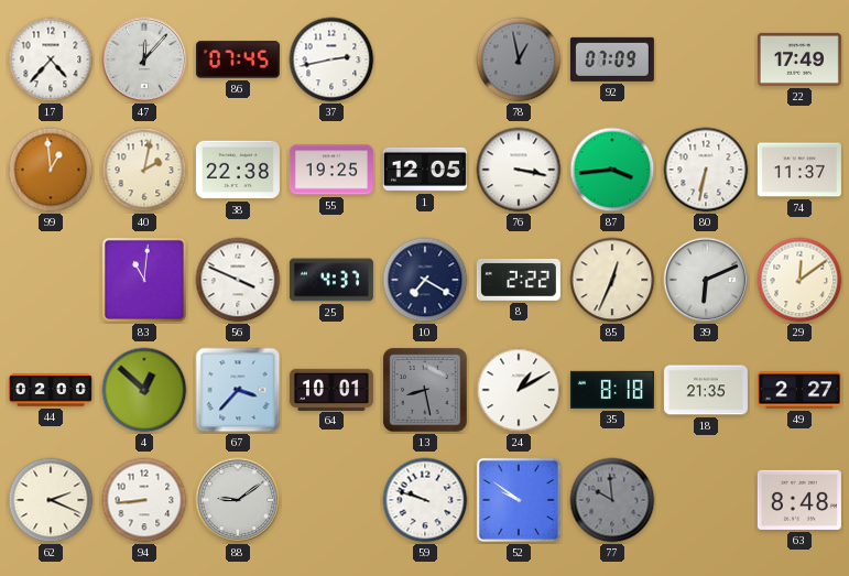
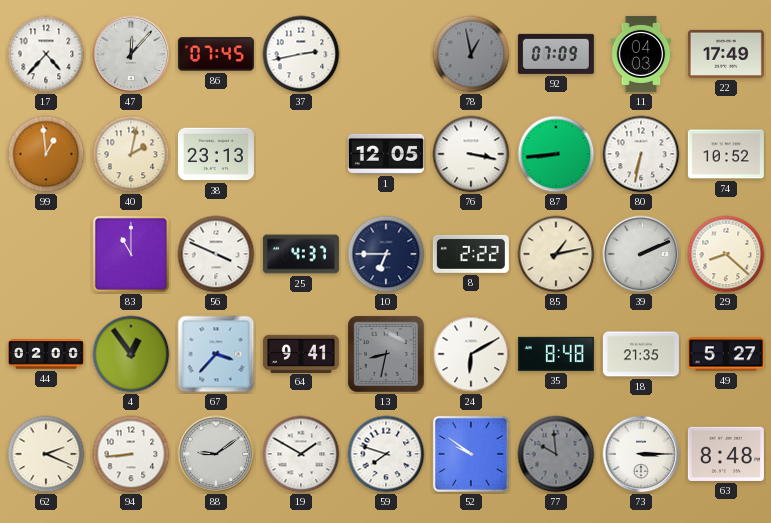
11: none -> 04:03 (641, 54)
38: 22:38 -> 23:13 (216, 154)
55: 19:25 -> none (331, 170)
87: 3:44 -> 8:44 (556, 154)
74: 11:37 -> 10:52 (726, 154)
83: 11:01 -> 11:00 (131, 254)
10: 7:20 -> 6:45 (386, 254)
85: 12:34 -> 1:13 (556, 254)
39: 6:11 -> 2:11 (641, 254)
29: 12:09 -> 8:22 (726, 254)
4: 12:52 -> 12:54 (131, 354)
64: 10:01 -> 9:41 (301, 353)
13: 8:28 -> 8:32 (387, 355)
24: 1:10 -> 6:10 (471, 354)
35: 8:18 -> 8:48 (556, 354)
49: 2:27 -> 5:27 (726, 354)
19: none -> 1:50 (301, 454)
59: 9:48 -> 7:48 (386, 454)
73: none -> 3:15 (641, 454)
